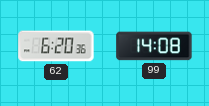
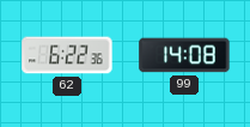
62: 6:20 -> 6:22 (67, 55)
